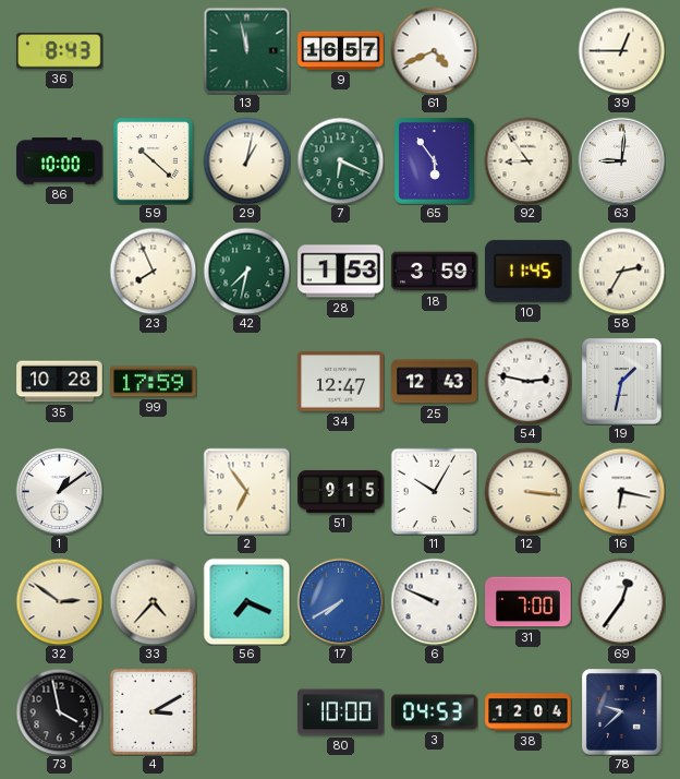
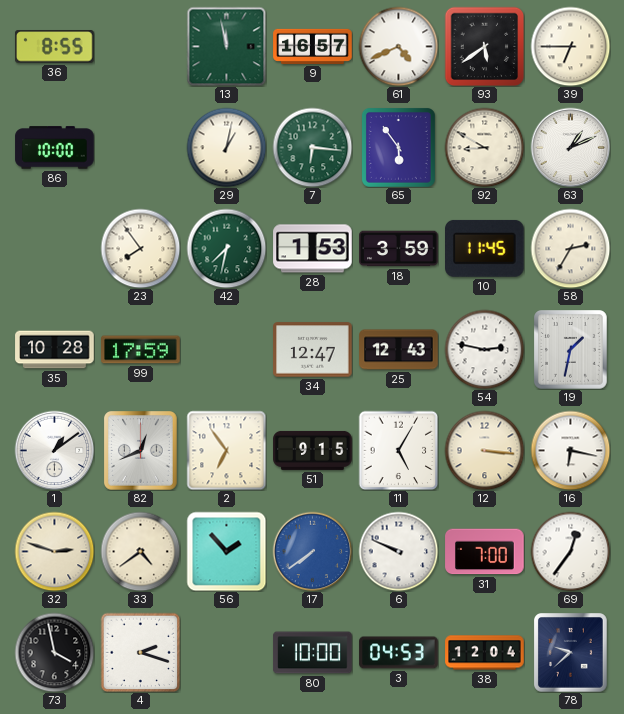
36: 8:43 -> 8:55 (55, 47)
93: none -> 5:39 (484, 46)
39: 12:45 -> 6:45 (570, 46)
59: 10:22 -> none (153, 160)
7: 6:19 -> 6:16 (312, 147)
92: 8:54 -> 8:50 (484, 147)
63: 9:01 -> 1:11 (570, 147)
23: 7:56 -> 7:54 (140, 248)
82: none -> 12:41 (141, 451)
11: 10:05 -> 5:05 (398, 450)
32: 2:51 -> 2:48 (54, 551)
33: 4:37 -> 4:39 (140, 551)
56: 7:19 -> 1:53 (226, 551)
17: 7:40 -> 7:39 (312, 551)
4: 3:10 -> 2:18 (140, 652)
